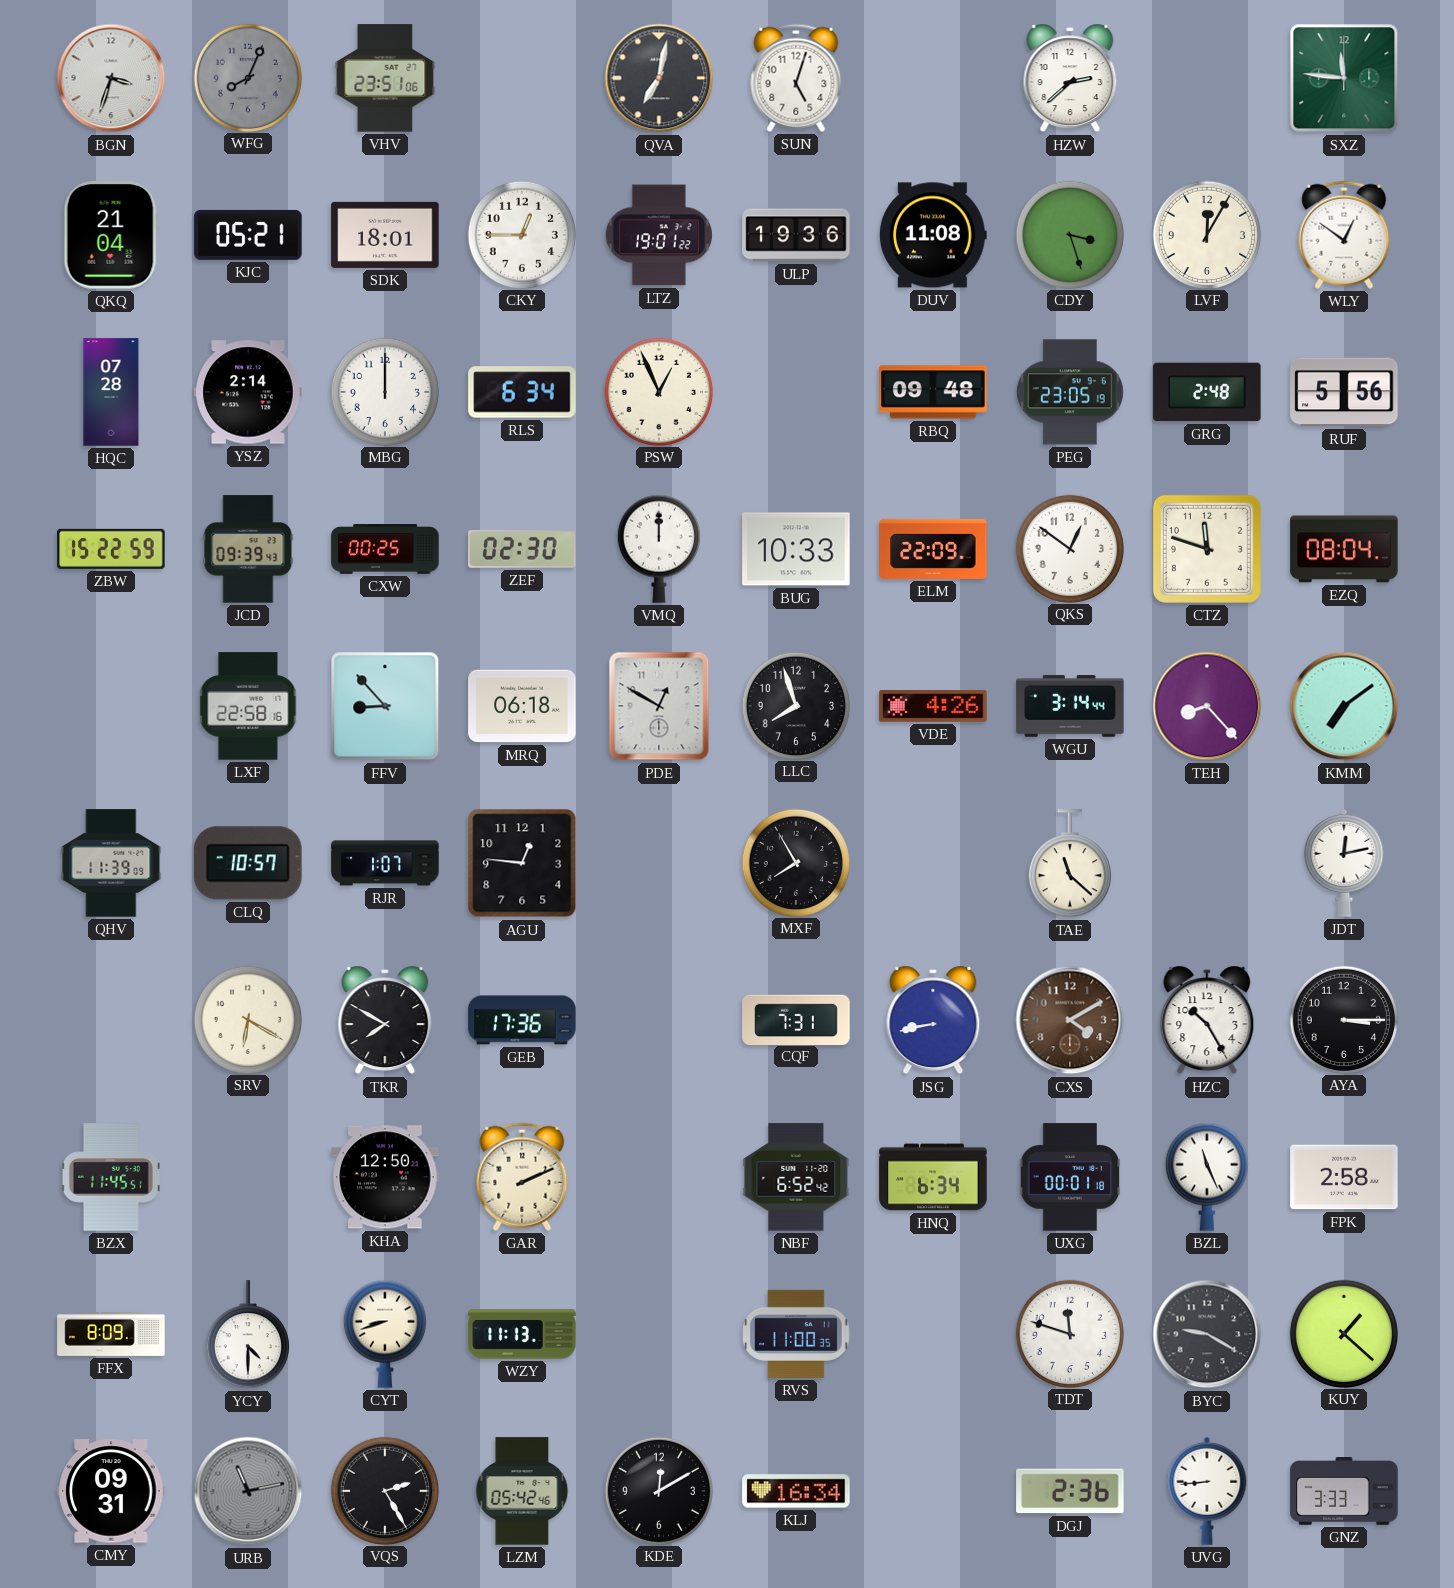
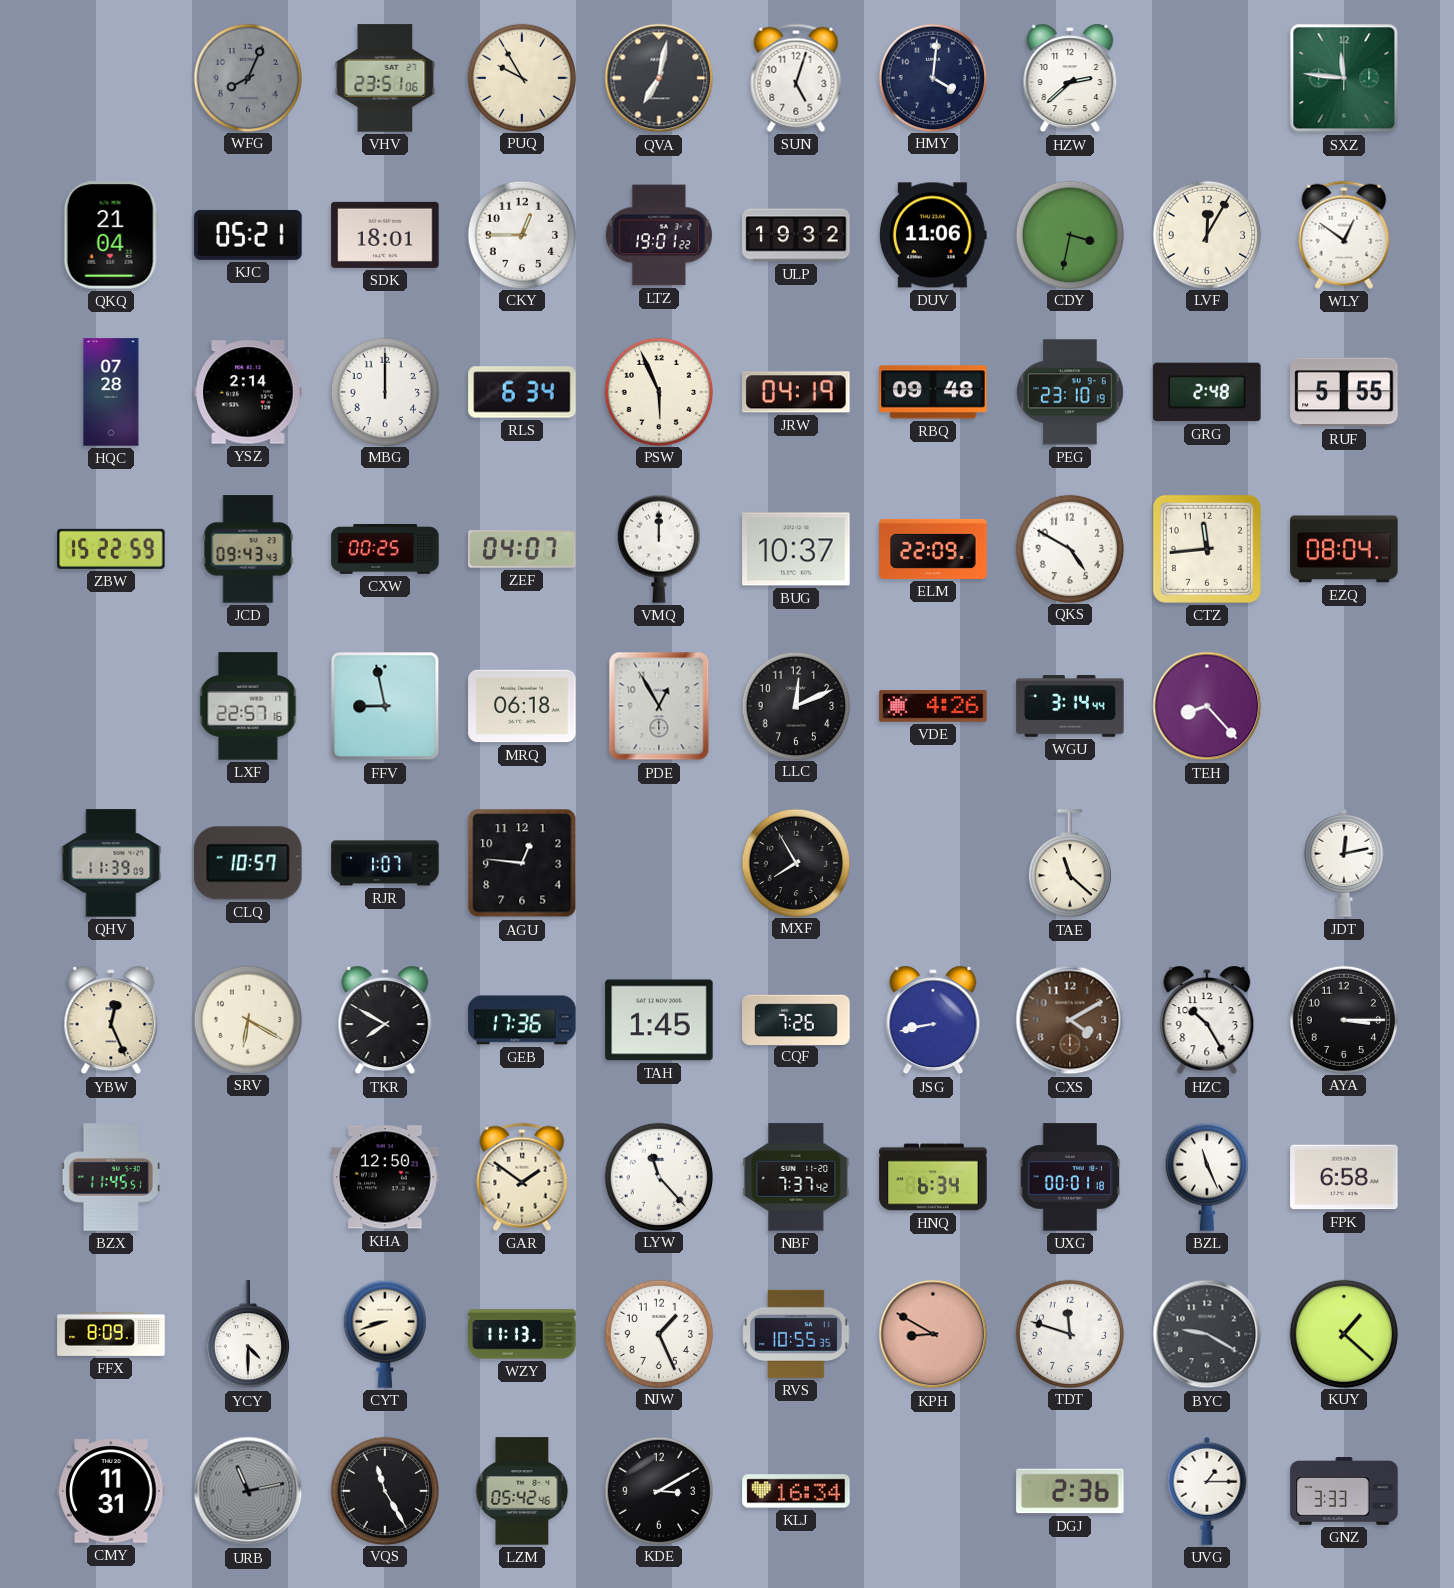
BGN: 3:33 -> none (111, 78)
PUQ: none -> 9:55 (521, 77)
HMY: none -> 4:01 (932, 77)
ULP: 19:36 -> 19:32 (796, 235)
DUV: 11:08 -> 11:06 (933, 235)
CDY: 3:27 -> 3:32 (1069, 234)
PSW: 12:56 -> 5:56 (658, 391)
JRW: none -> 04:19 (796, 392)
PEG: 23:05 -> 23:10 (1070, 392)
RUF: 5:56 -> 5:55 (1344, 392)
JCD: 09:39 -> 09:43 (248, 549)
ZEF: 02:30 -> 04:07 (522, 549)
BUG: 10:33 -> 10:37 (796, 549)
QKS: 12:51 -> 4:50 (1069, 548)
CTZ: 11:48 -> 11:44 (1207, 549)
LXF: 22:58 -> 22:57 (248, 706)
FFV: 8:53 -> 8:58 (385, 706)
PDE: 12:50 -> 12:55 (659, 706)
LLC: 7:57 -> 12:11 (795, 705)
KMM: 7:09 -> none (1344, 706)
YBW: none -> 12:26 (111, 1020)
TAH: none -> 1:45 (659, 1020)
CQF: 7:31 -> 7:26 (796, 1019)
GAR: 2:11 -> 1:51 (522, 1177)
LYW: none -> 11:23 (658, 1176)
NBF: 6:52 -> 7:37 (796, 1177)
FPK: 2:58 -> 6:58 (1344, 1177)
NJW: none -> 1:26 (658, 1333)
RVS: 11:00 -> 10:55 (796, 1334)
KPH: none -> 8:50 (933, 1334)
CMY: 09:31 -> 11:31 (111, 1491)
VQS: 2:25 -> 11:25 (384, 1490)
KDE: 12:10 -> 3:10 (658, 1490)
UVG: 8:44 -> 1:15 (1207, 1491)
